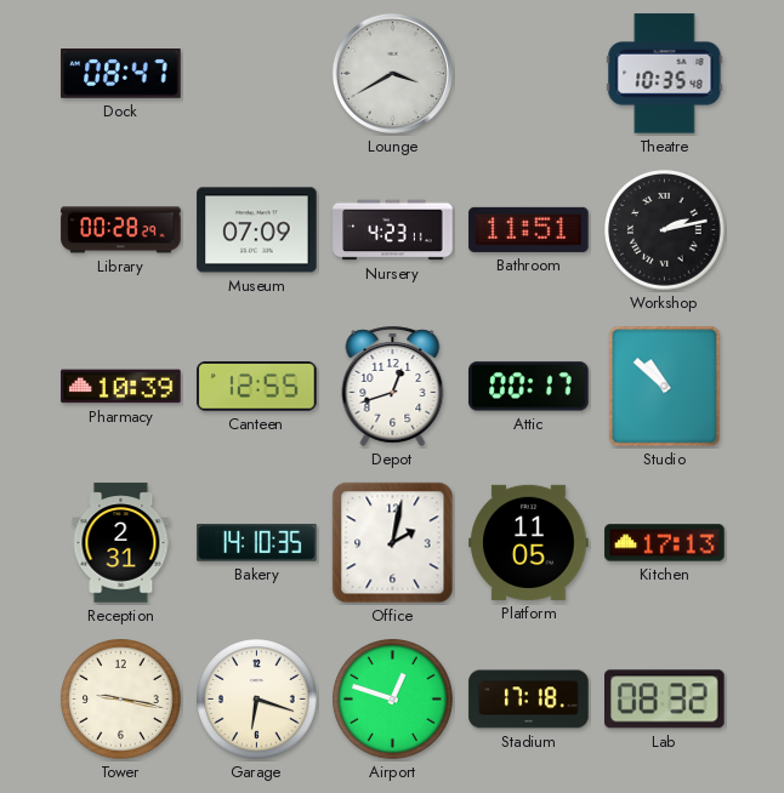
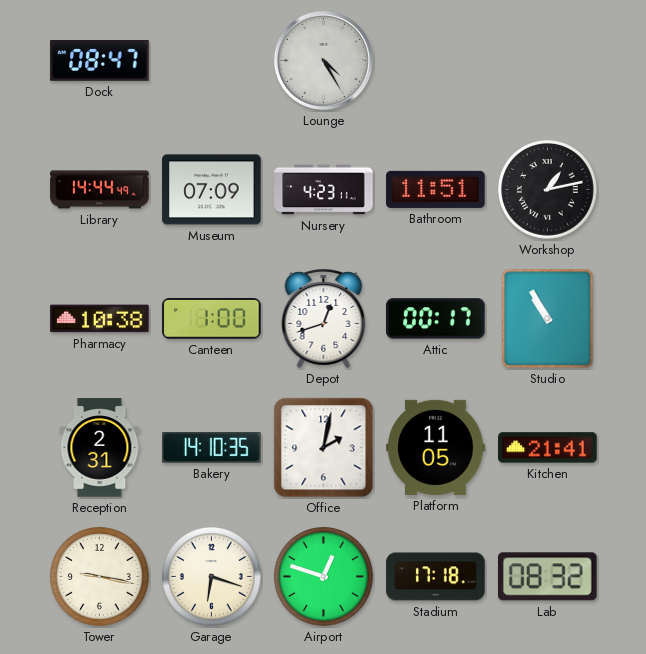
Lounge: 3:40 -> 4:25 (323, 60)
Theatre: 10:35 -> none (665, 74)
Library: 00:28 -> 14:44 (100, 190)
Workshop: 2:13 -> 1:13 (548, 190)
Pharmacy: 10:39 -> 10:38 (100, 319)
Canteen: 12:55 -> 1:00 (212, 319)
Studio: 10:52 -> 10:55 (548, 319)
Kitchen: 17:13 -> 21:41 (548, 448)
